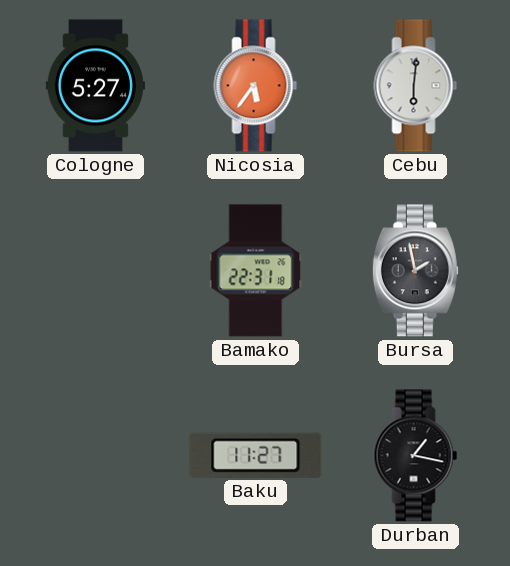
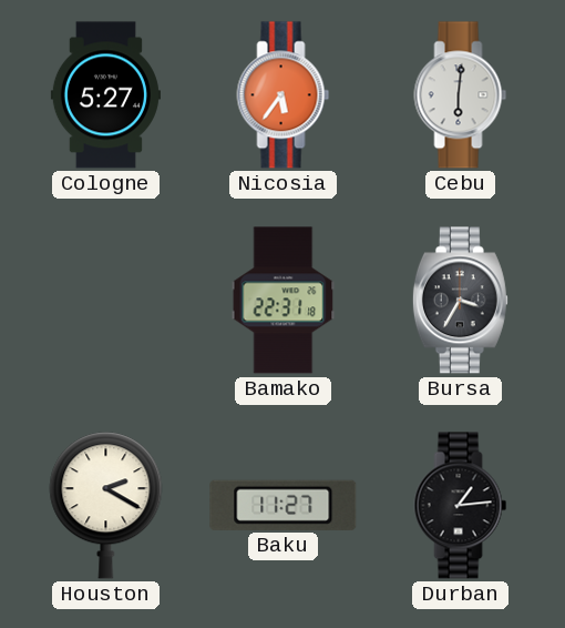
Bursa: 1:58 -> 3:35 (460, 301)
Houston: none -> 2:20 (106, 506)
Durban: 1:17 -> 1:14 (461, 506)
